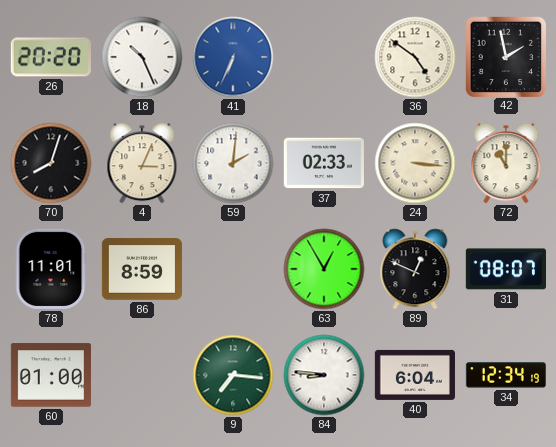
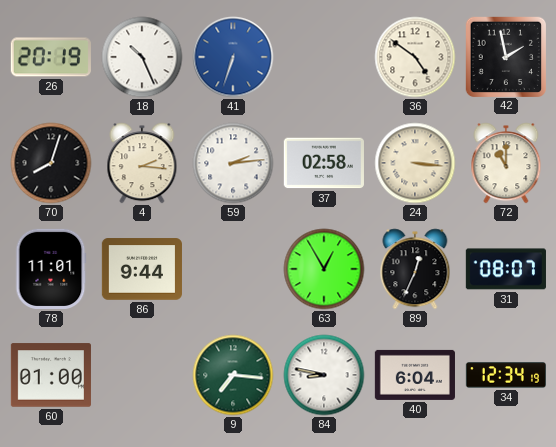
26: 20:20 -> 20:19 (51, 57)
41: 6:34 -> 6:33 (233, 57)
4: 3:04 -> 2:16 (142, 163)
59: 2:01 -> 2:14 (233, 163)
37: 02:33 -> 02:58 (324, 163)
86: 8:59 -> 9:44 (142, 269)
89: 12:49 -> 12:34 (415, 269)
84: 8:46 -> 8:47 (324, 375)
